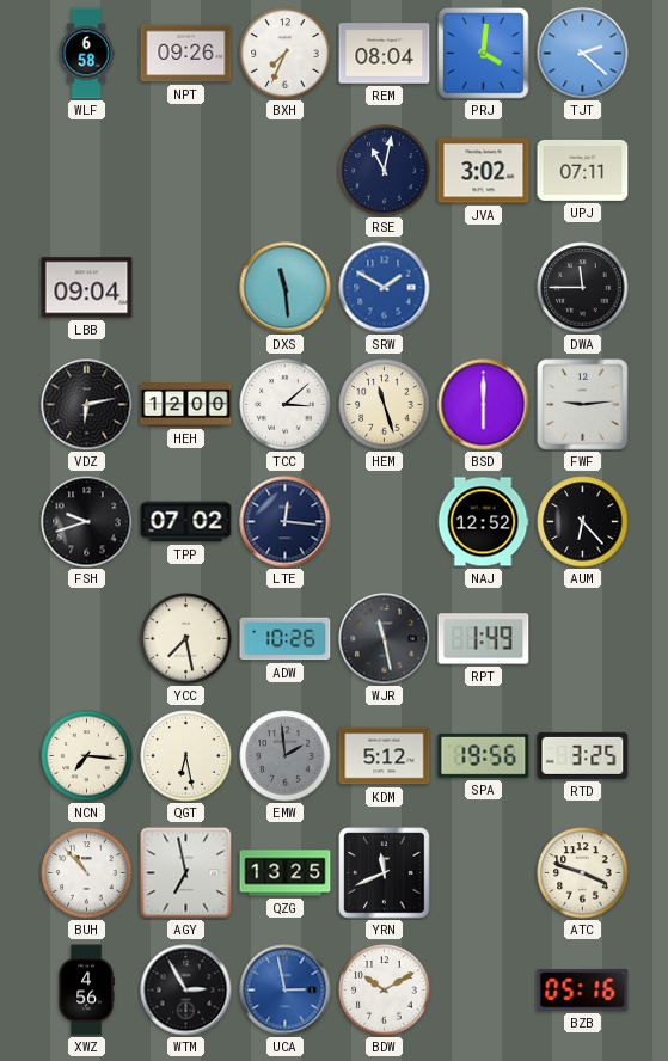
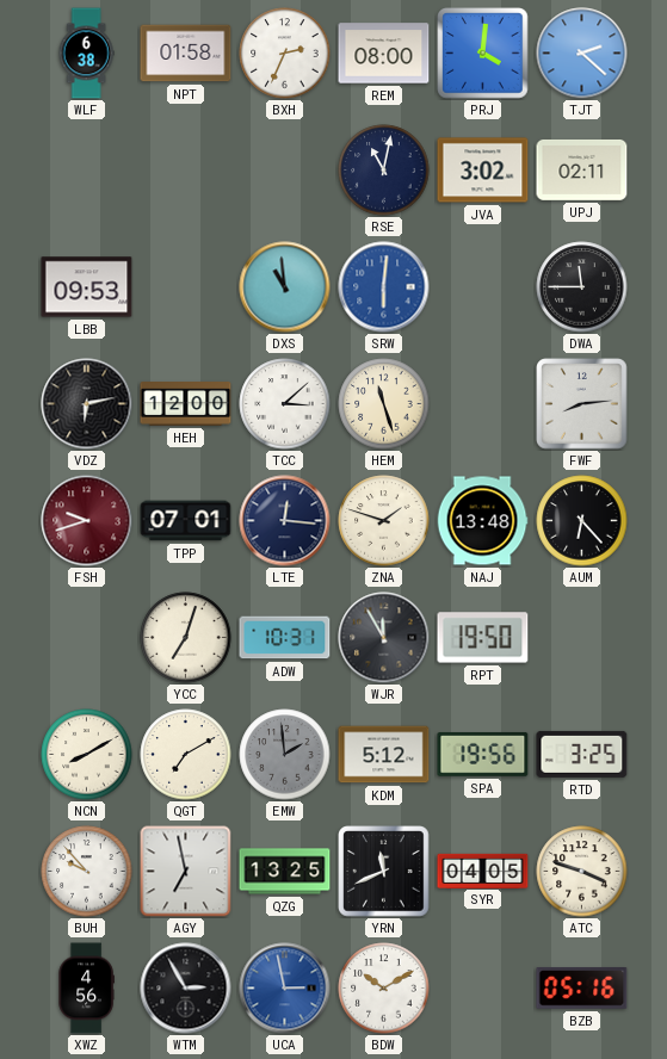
WLF: 6:58 -> 6:38 (86, 54)
NPT: 09:26 -> 01:58 (186, 54)
BXH: 7:34 -> 2:34 (285, 54)
REM: 08:04 -> 08:00 (384, 54)
UPJ: 07:11 -> 02:11 (582, 169)
LBB: 09:04 -> 09:53 (87, 287)
DXS: 11:29 -> 10:59 (285, 287)
SRW: 1:50 -> 6:01 (384, 287)
BSD: 6:00 -> none (484, 405)
FWF: 9:14 -> 8:14 (582, 404)
FSH dial: black -> burgundy (87, 521)
TPP: 07:02 -> 07:01 (186, 521)
ZNA: none -> 1:48 (384, 521)
NAJ: 12:52 -> 13:48 (482, 521)
YCC: 7:28 -> 7:03 (186, 638)
ADW: 10:26 -> 10:31 (285, 638)
WJR: 11:28 -> 11:55 (384, 638)
RPT: 1:49 -> 19:50 (483, 638)
NCN: 7:16 -> 8:10 (87, 755)
QGT: 6:28 -> 7:10 (186, 755)
BUH: 10:53 -> 9:53 (87, 872)
SYR: none -> 04:05 (483, 871)
